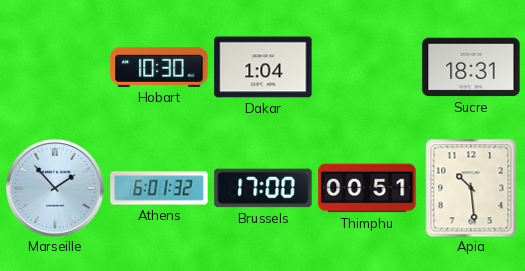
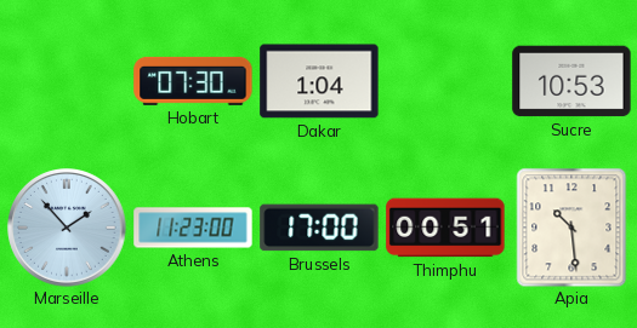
Hobart: 10:30 -> 07:30 (193, 81)
Sucre: 18:31 -> 10:53 (571, 81)
Athens: 6:01 -> 11:23 (193, 228)
